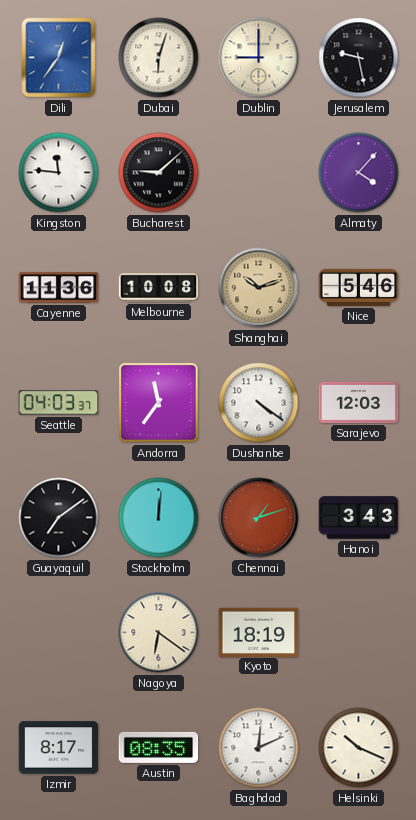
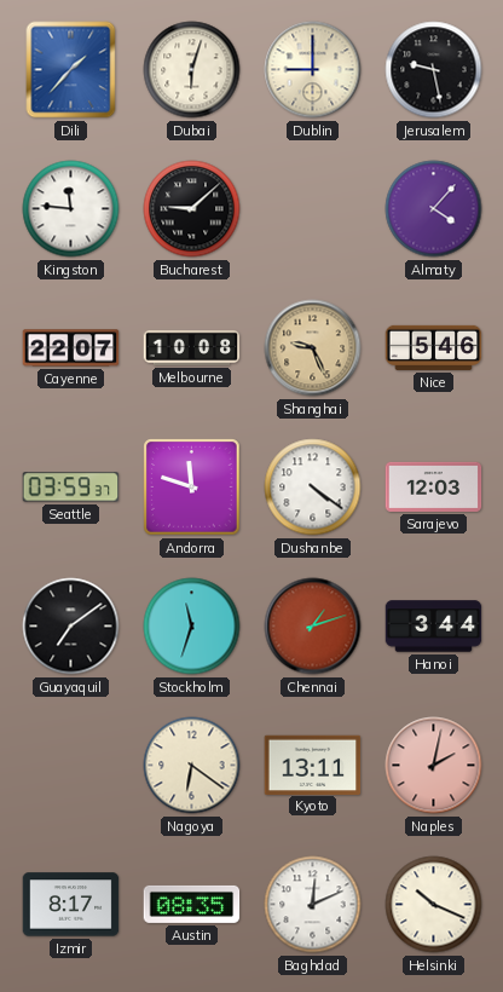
Dili: 12:36 -> 1:37 (71, 70)
Cayenne: 11:36 -> 22:07 (71, 348)
Shanghai: 10:12 -> 9:26 (313, 348)
Seattle: 04:03 -> 03:59 (71, 488)
Andorra: 11:36 -> 11:48 (192, 488)
Stockholm: 12:01 -> 11:33 (192, 627)
Hanoi: 3:43 -> 3:44 (434, 627)
Kyoto: 18:19 -> 13:11 (313, 765)
Naples: none -> 2:02 (434, 766)
